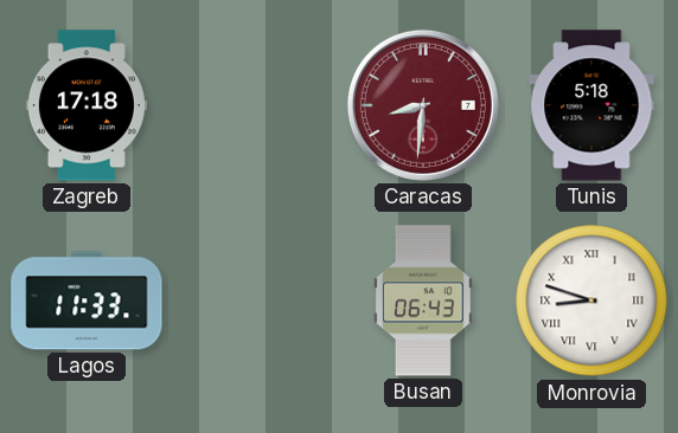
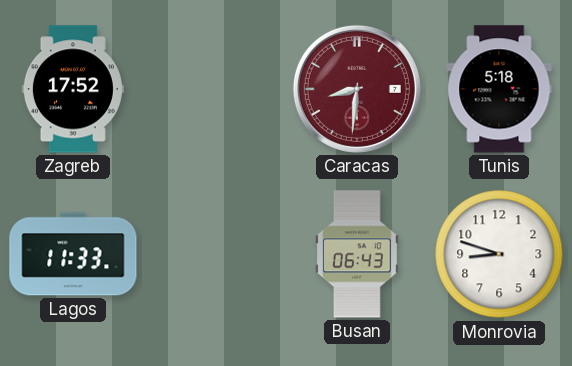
Zagreb: 17:18 -> 17:52 (73, 89)
Monrovia numerals: Roman -> Arabic (499, 254)
